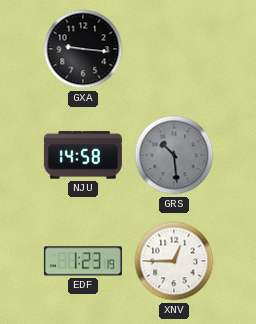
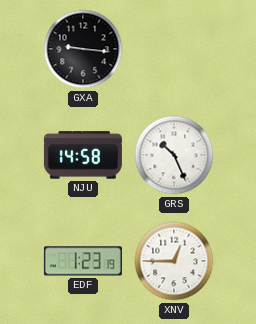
GRS: 10:29 -> 10:26 (174, 155)
GRS dial: grey -> white (174, 155)
